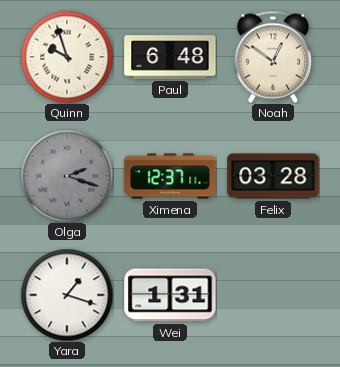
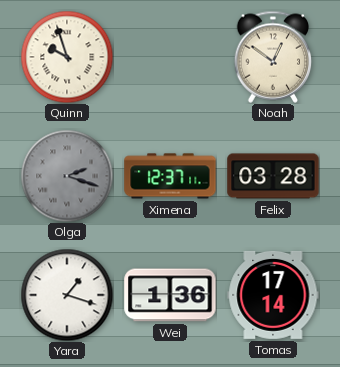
Paul: 6:48 -> none (170, 57)
Wei: 1:31 -> 1:36 (170, 295)
Tomas: none -> 17:14 (273, 295)
